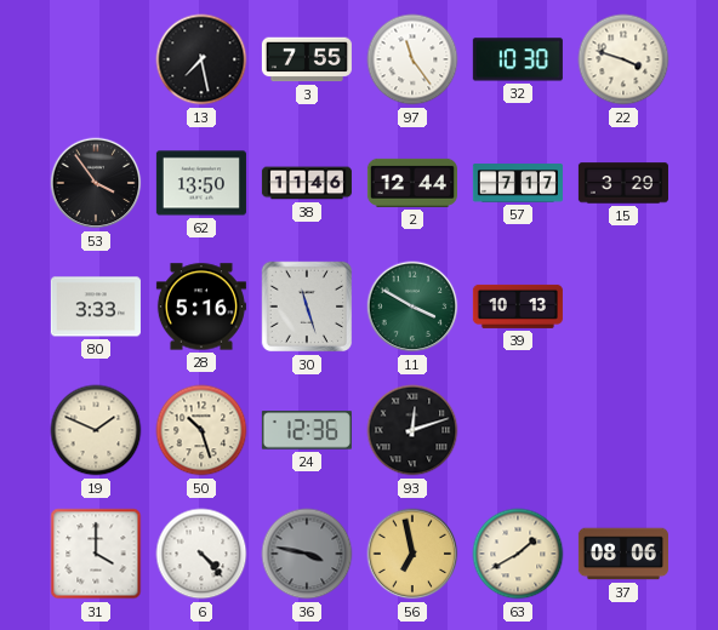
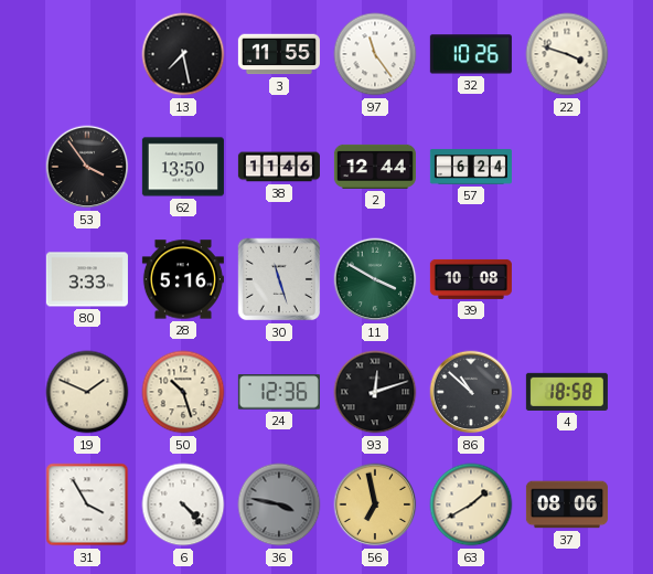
3: 7:55 -> 11:55 (279, 54)
32: 10:30 -> 10:26 (471, 54)
57: 7:17 -> 6:24 (471, 167)
15: 3:29 -> none (623, 183)
39: 10:13 -> 10:08 (471, 279)
86: none -> 10:52 (471, 392)
4: none -> 18:58 (567, 392)
31: 4:00 -> 3:55 (87, 504)
